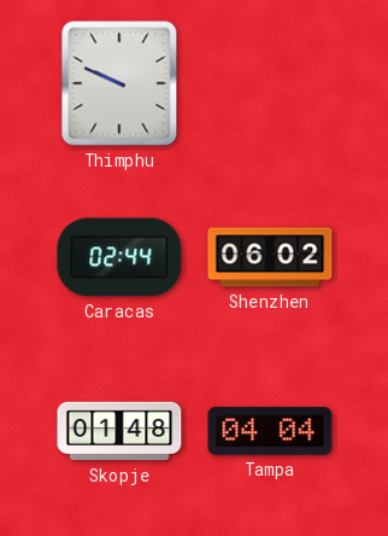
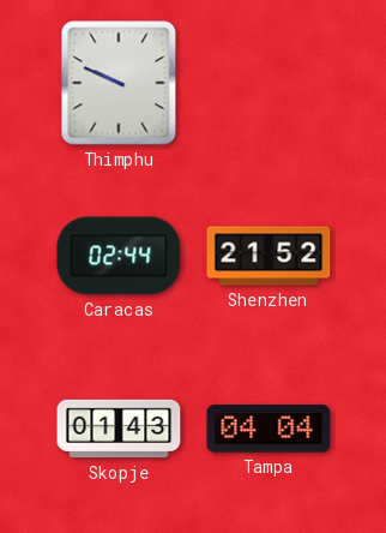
Shenzhen: 06:02 -> 21:52 (269, 256)
Skopje: 01:48 -> 01:43 (119, 429)
